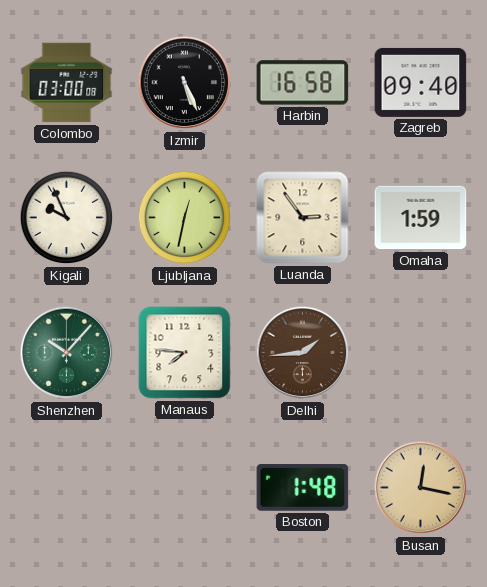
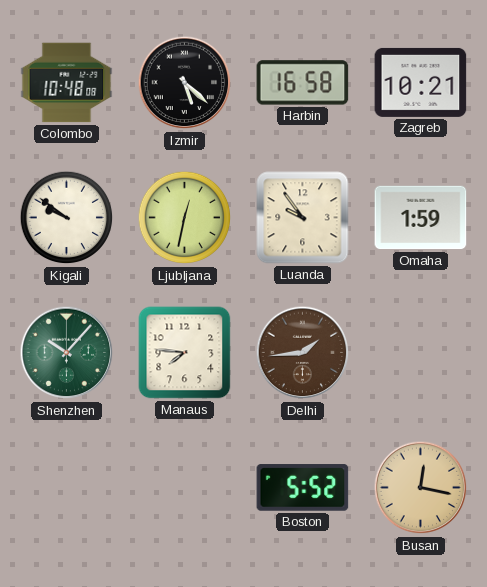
Colombo: 03:00 -> 10:48 (67, 83)
Izmir: 5:26 -> 5:22 (185, 83)
Zagreb: 09:40 -> 10:21 (421, 82)
Kigali: 9:56 -> 9:51 (67, 218)
Luanda: 2:54 -> 9:54 (303, 218)
Boston: 1:48 -> 5:52 (303, 488)
